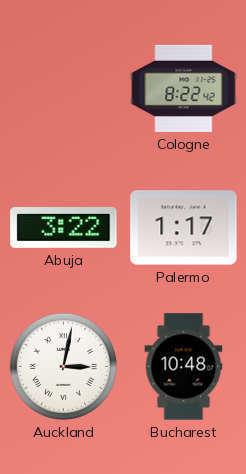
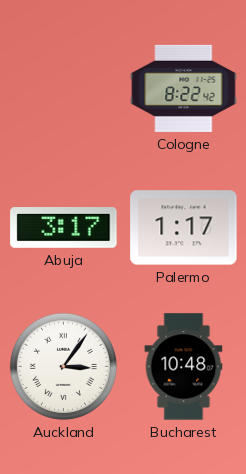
Abuja: 3:22 -> 3:17 (64, 228)
Auckland: 3:02 -> 3:06 (63, 366)
